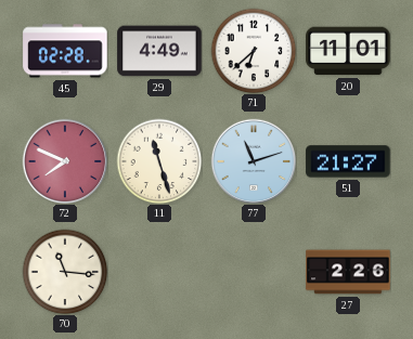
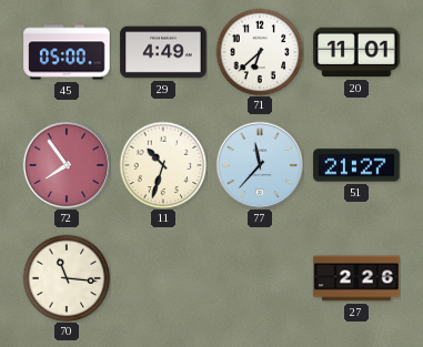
45: 02:28 -> 05:00 (67, 52)
72: 7:49 -> 7:54 (67, 165)
11: 11:27 -> 10:33 (163, 165)
77: 11:12 -> 11:37 (260, 165)
